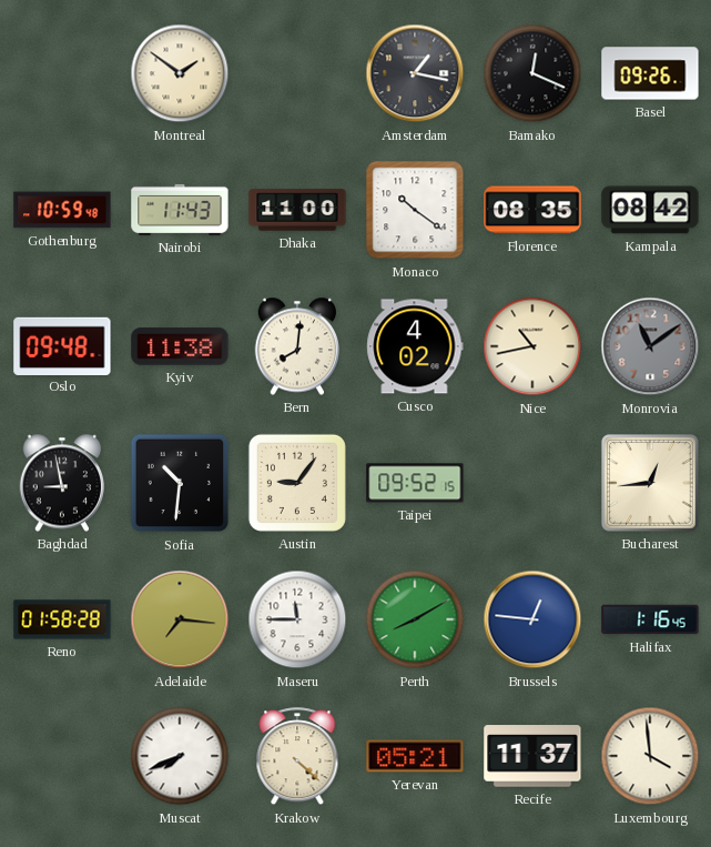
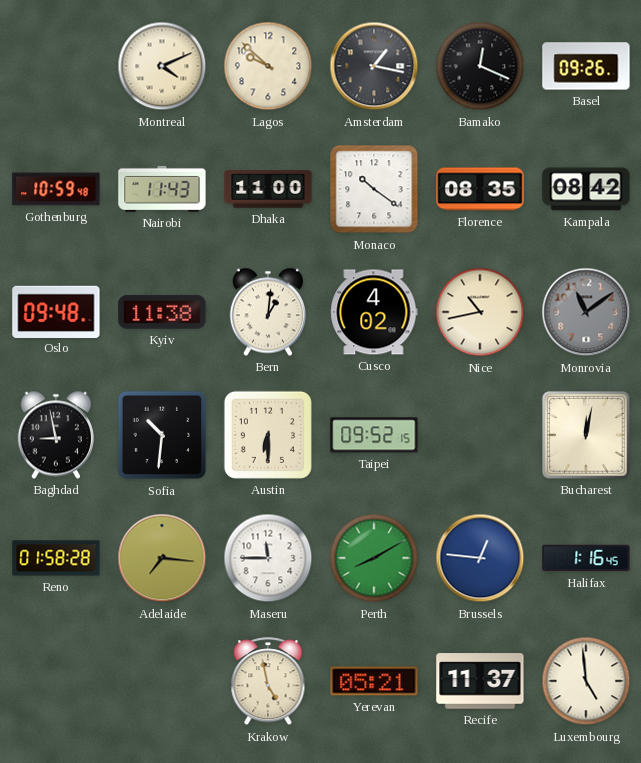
Montreal: 1:51 -> 4:11 (162, 66)
Lagos: none -> 9:52 (268, 66)
Bern: 8:01 -> 1:01 (268, 312)
Austin: 9:06 -> 6:30 (268, 435)
Bucharest: 12:44 -> 12:02 (586, 435)
Muscat: 7:41 -> none (180, 756)
Krakow: 4:22 -> 4:58 (268, 682)
Luxembourg: 3:59 -> 4:59 (586, 681)
